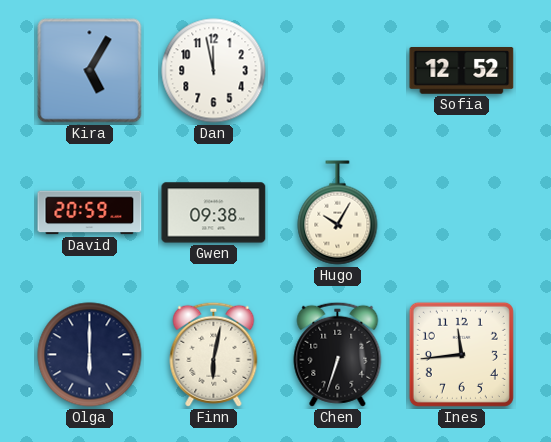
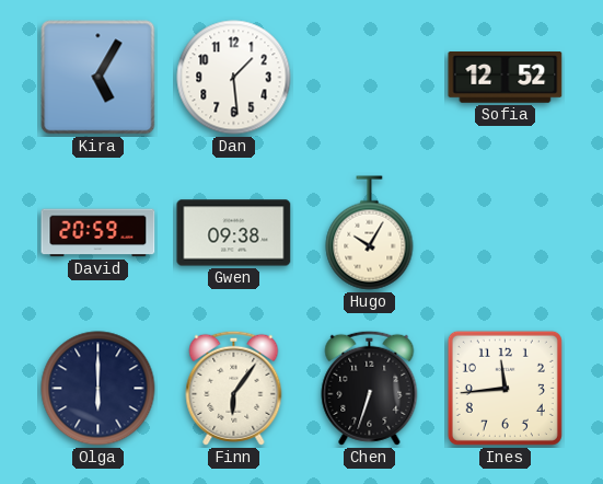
Dan: 11:58 -> 1:29 (234, 78)
Finn: 6:02 -> 6:06 (234, 388)
